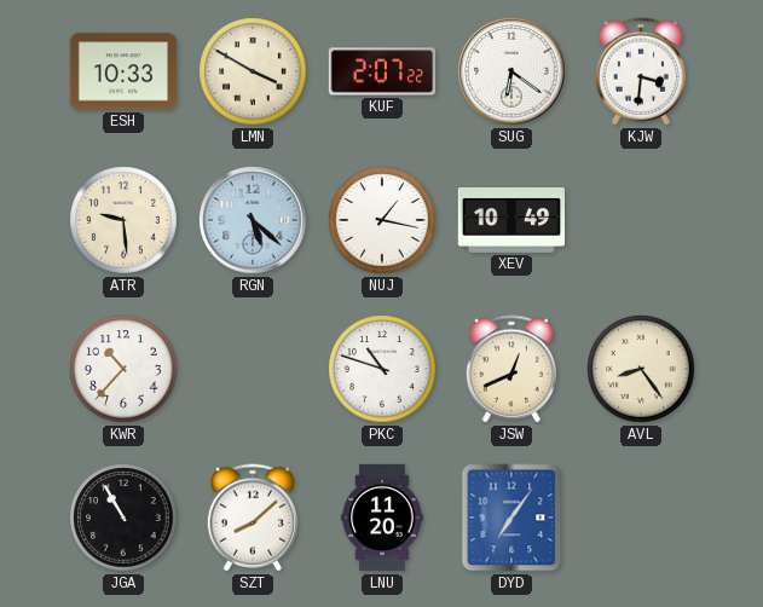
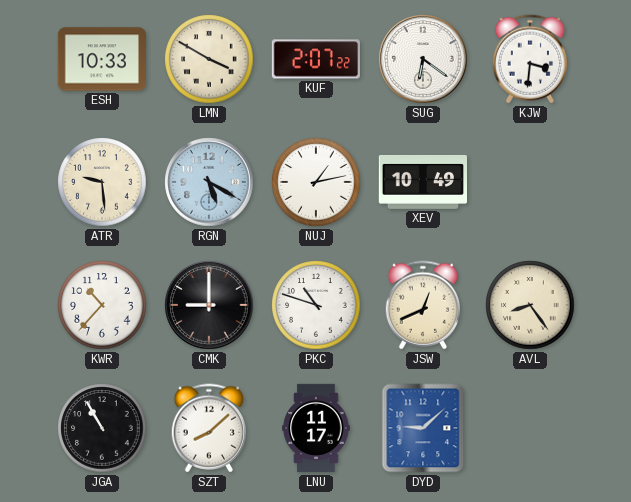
RGN: 5:22 -> 5:20 (209, 182)
NUJ: 1:17 -> 1:13 (316, 182)
CMK: none -> 9:00 (209, 305)
LNU: 11:20 -> 11:17 (316, 428)
DYD: 7:06 -> 9:08 (423, 428)
